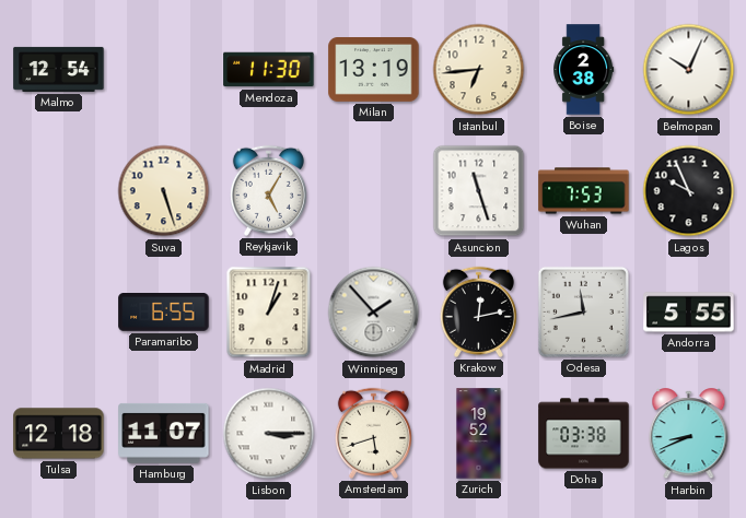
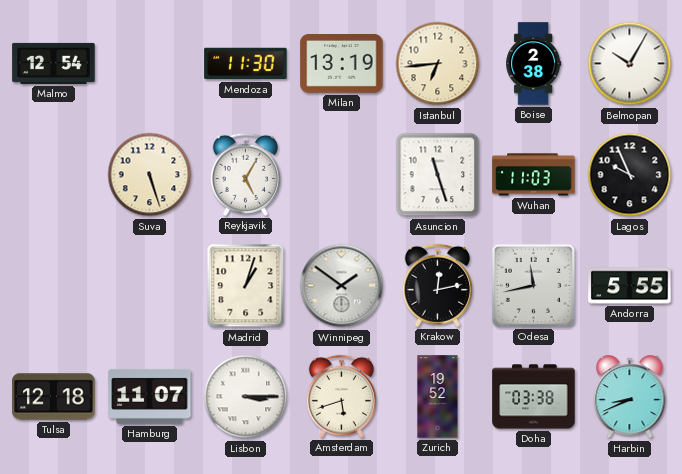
Belmopan: 10:04 -> 10:05 (630, 64)
Wuhan: 7:53 -> 11:03 (534, 175)
Paramaribo: 6:55 -> none (164, 313)
Winnipeg: 1:53 -> 1:51 (342, 286)
